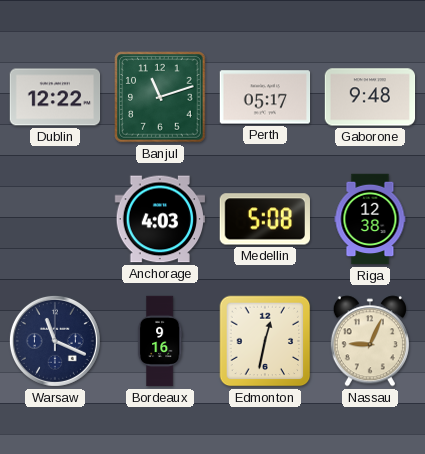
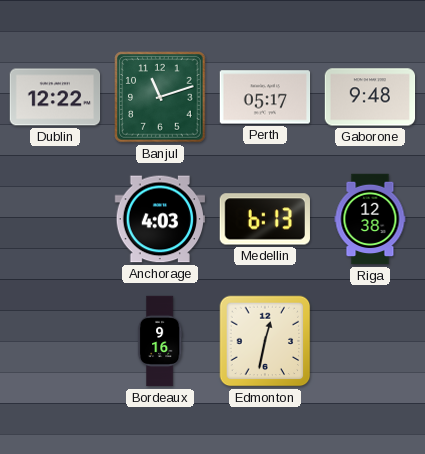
Medellin: 5:08 -> 6:13 (264, 219)
Warsaw: 11:19 -> none (55, 341)
Nassau: 9:04 -> none (370, 341)
